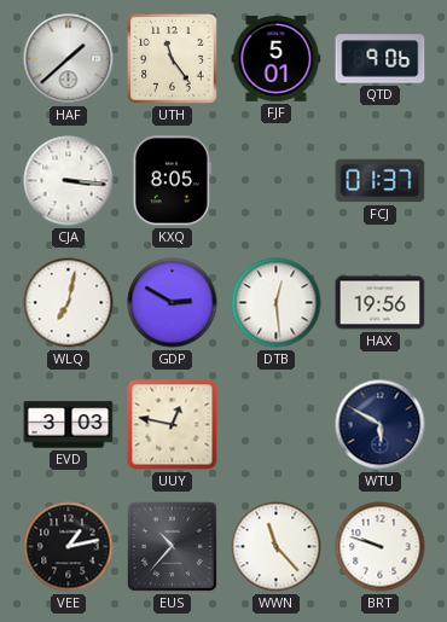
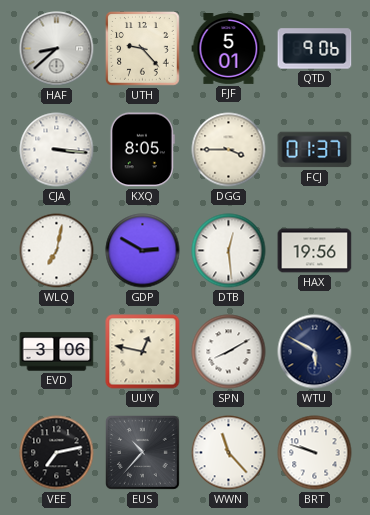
HAF: 1:38 -> 8:38 (57, 49)
UTH: 11:24 -> 9:23 (143, 49)
DGG: none -> 3:45 (229, 150)
EVD: 3:03 -> 3:06 (57, 352)
SPN: none -> 8:10 (229, 352)
VEE: 1:13 -> 7:13 (57, 453)
